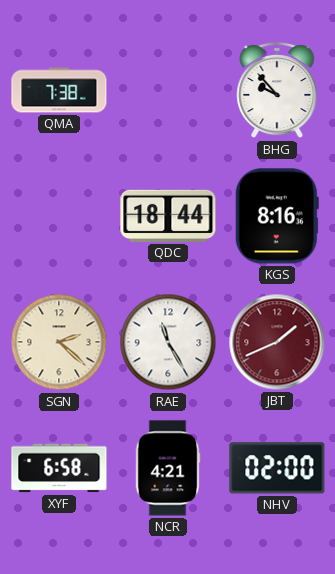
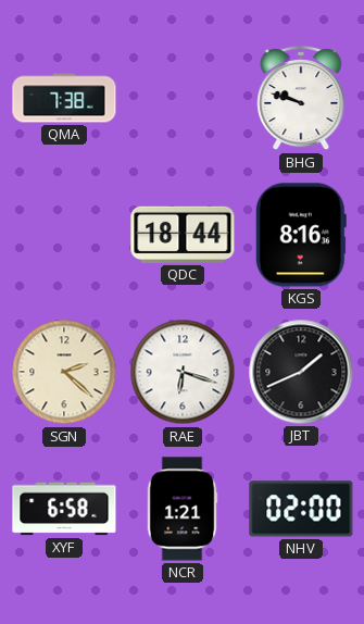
BHG: 9:53 -> 9:48 (301, 98)
RAE: 11:25 -> 6:18 (183, 372)
JBT dial: burgundy -> black (301, 372)
NCR: 4:21 -> 1:21 (183, 509)
